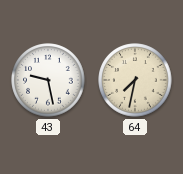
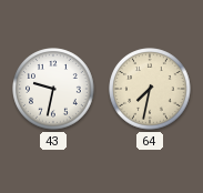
43: 9:28 -> 9:32 (53, 89)
